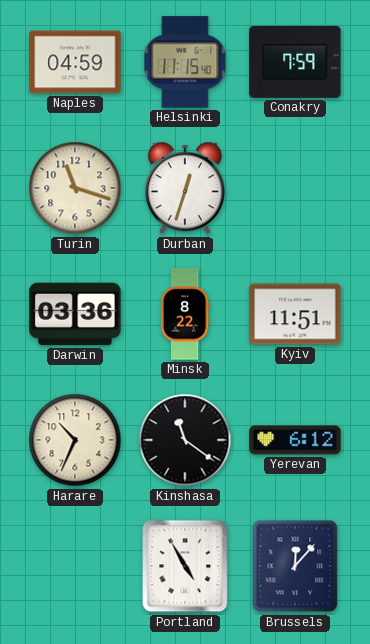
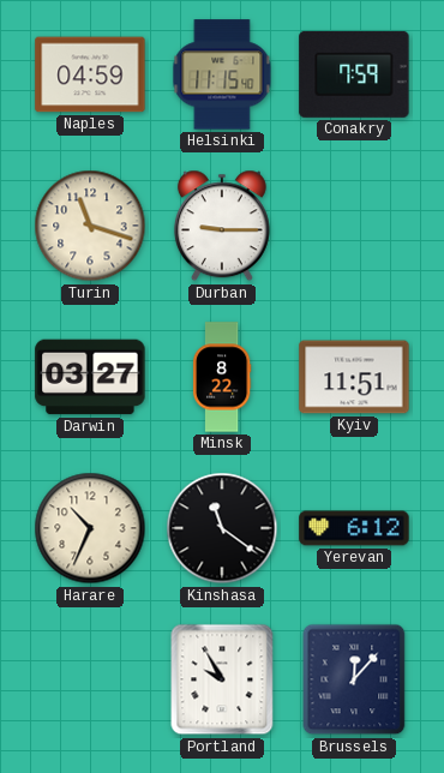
Durban: 12:33 -> 9:15 (222, 226)
Darwin: 03:36 -> 03:27 (90, 377)
Portland: 4:55 -> 9:55 (222, 679)
